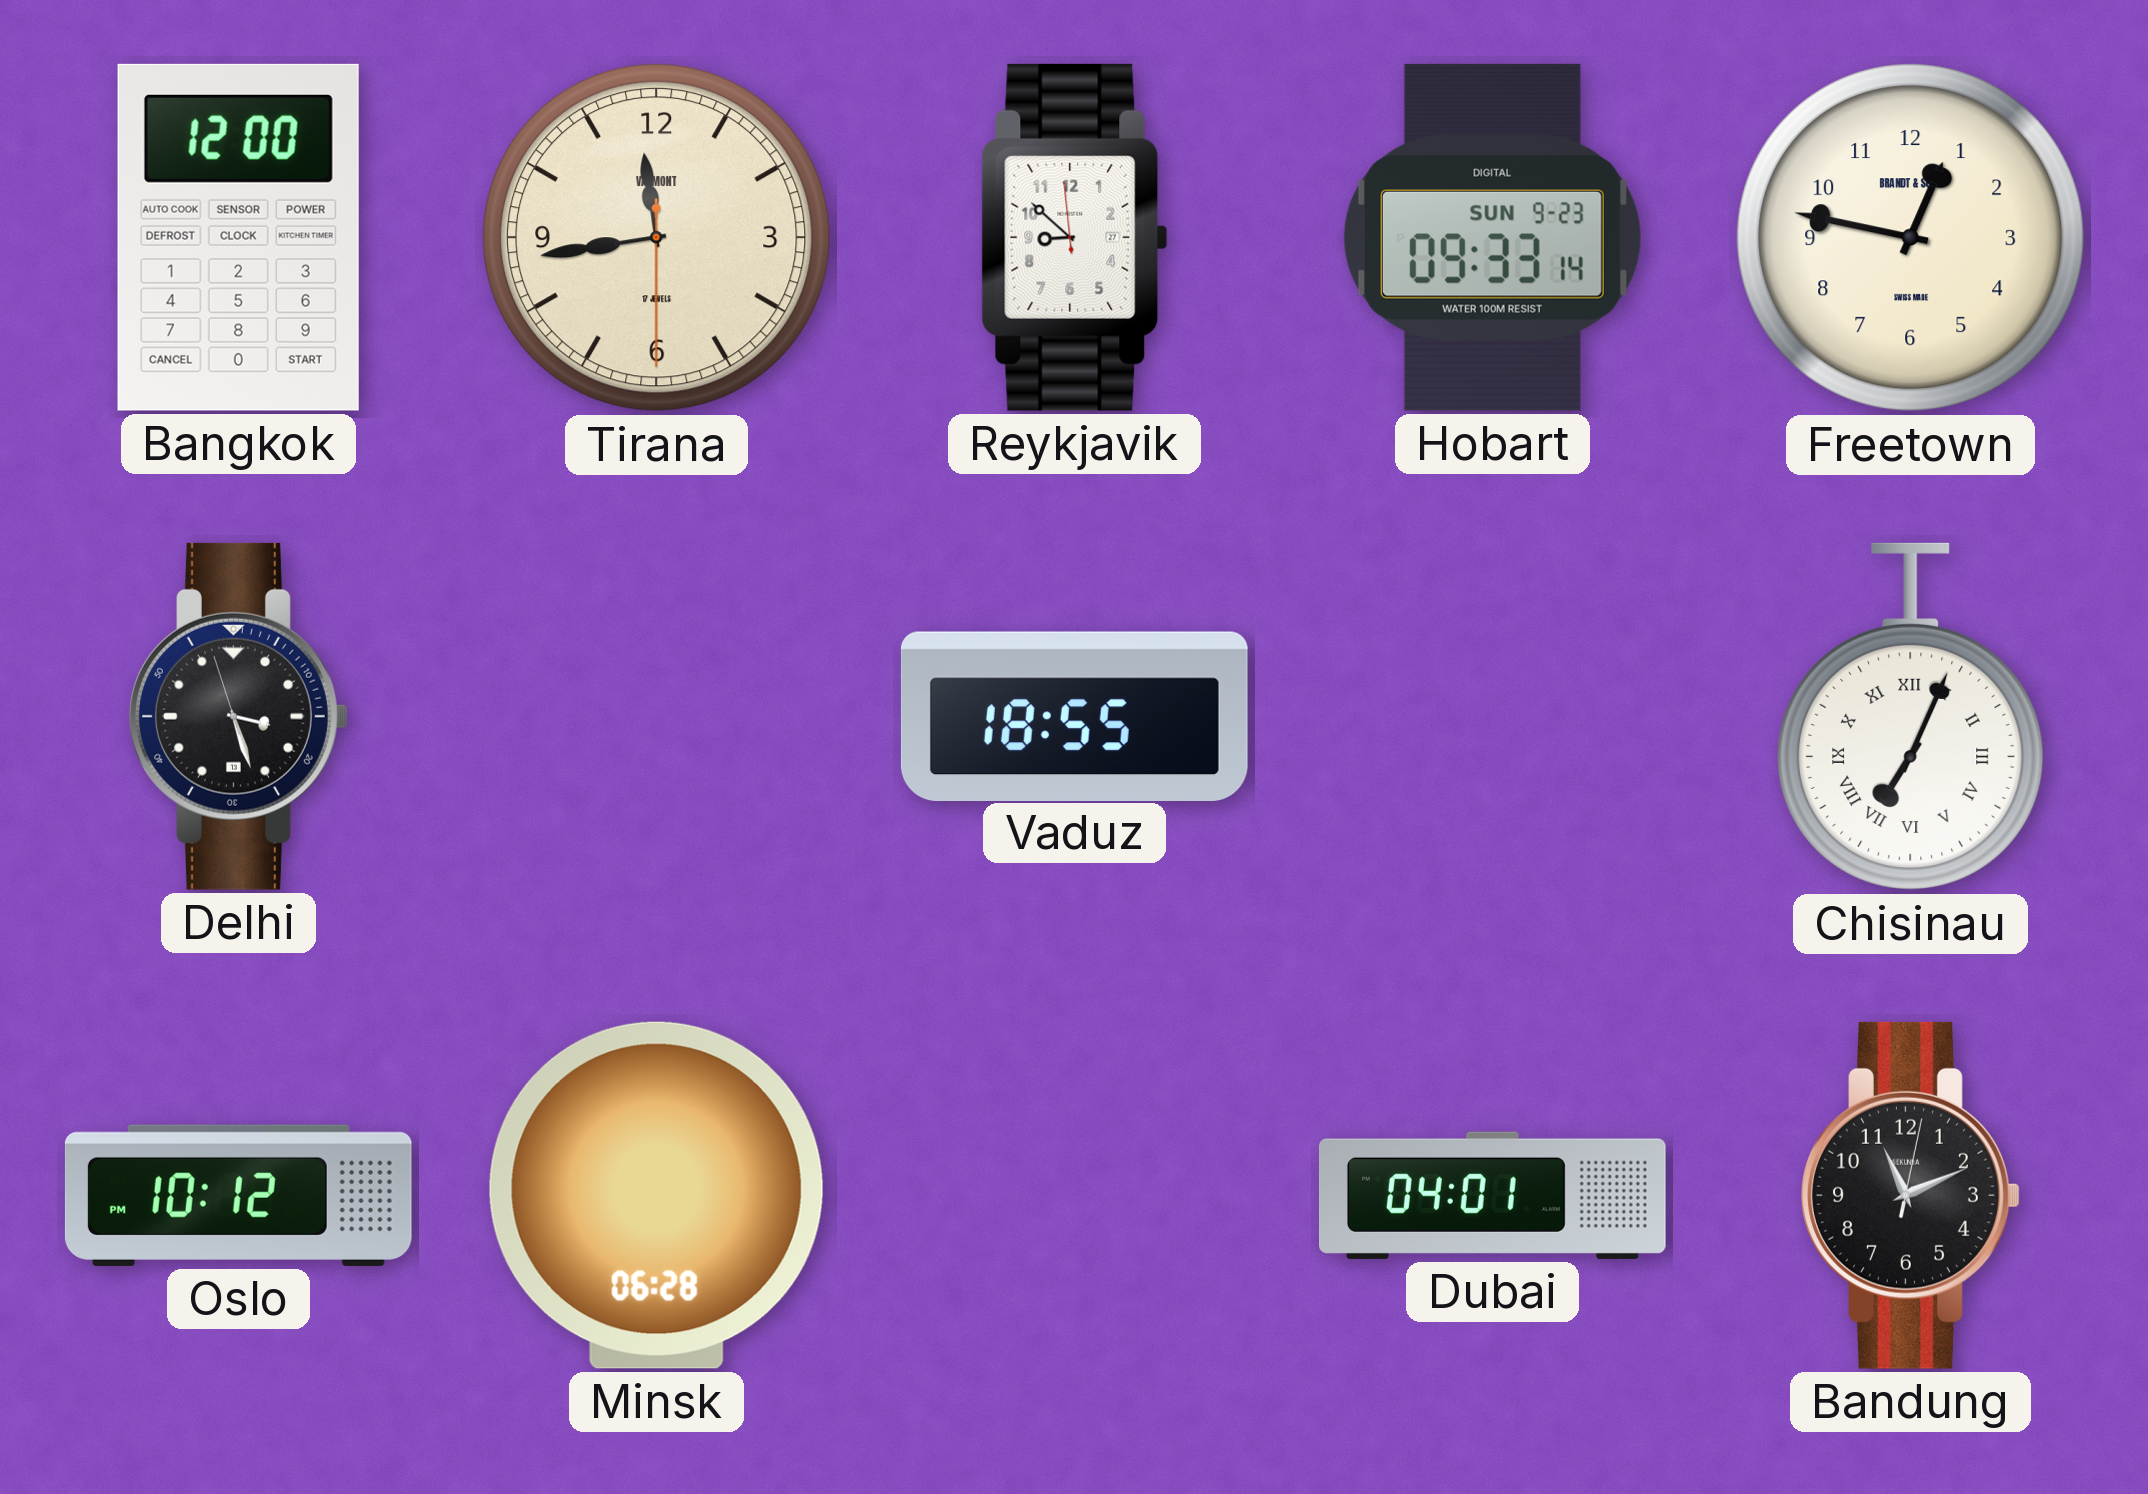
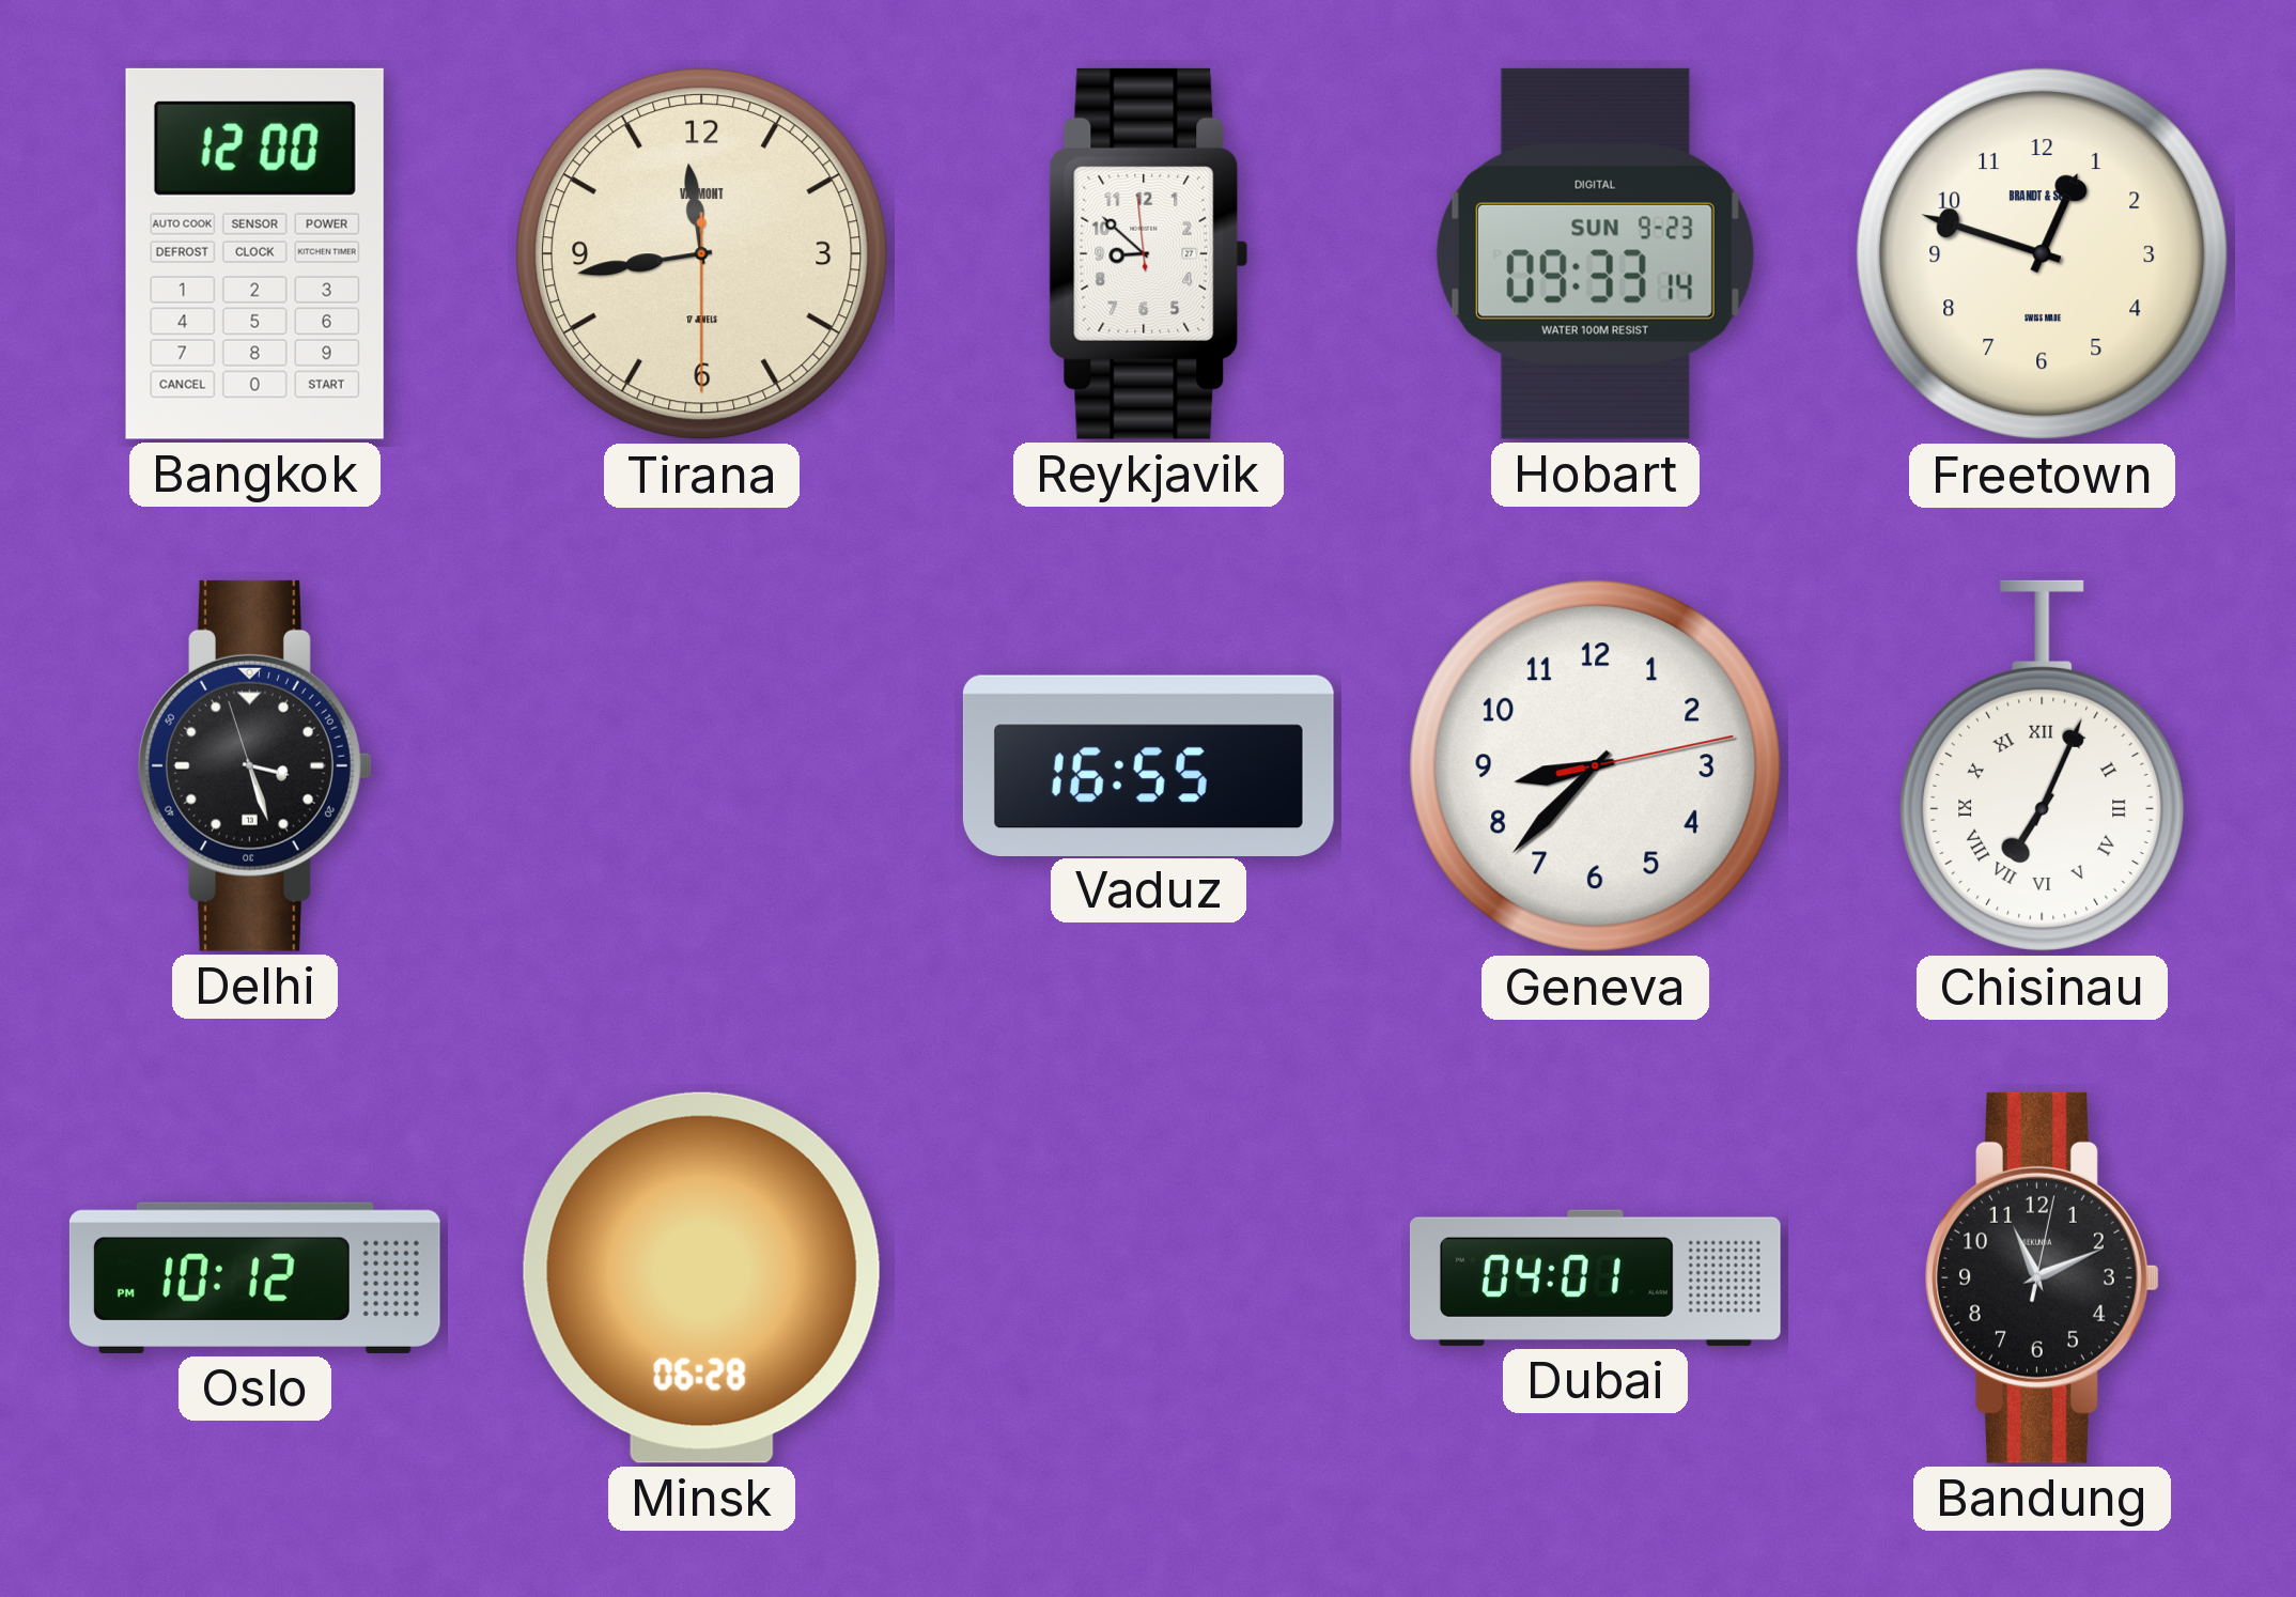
Freetown: 12:47 -> 12:48 (2043, 254)
Vaduz: 18:55 -> 16:55 (1148, 765)
Geneva: none -> 8:37 (1596, 766)
